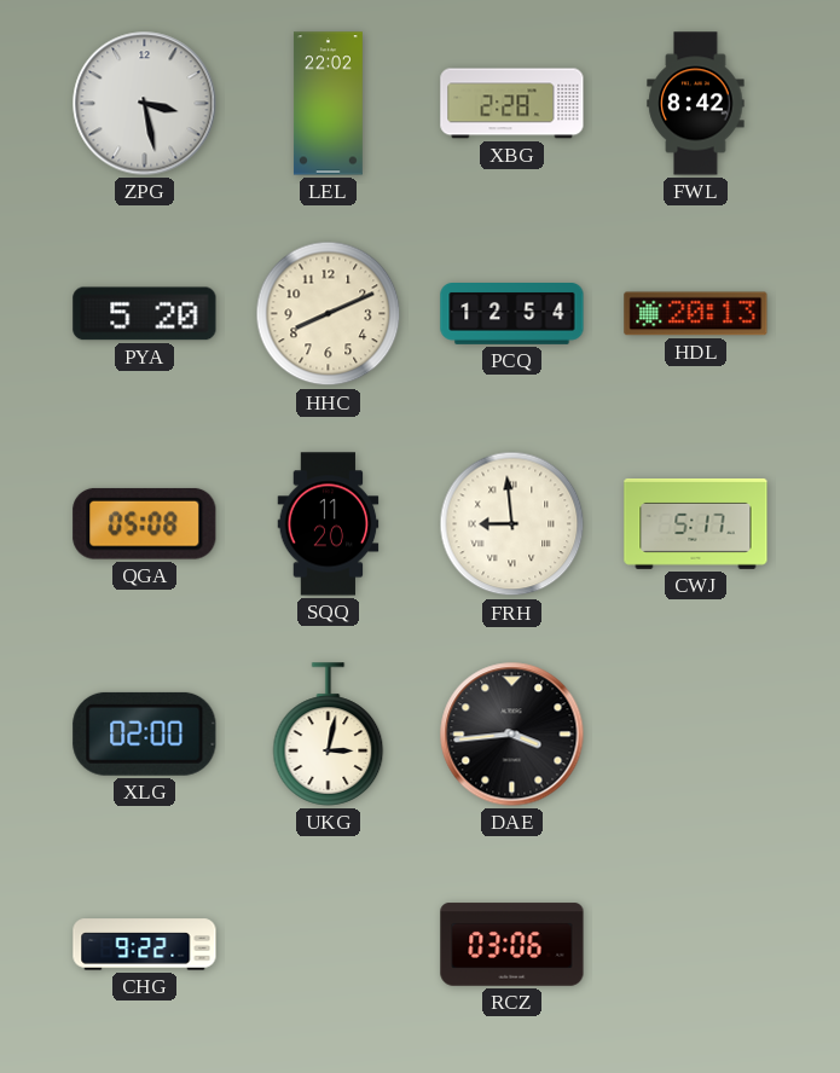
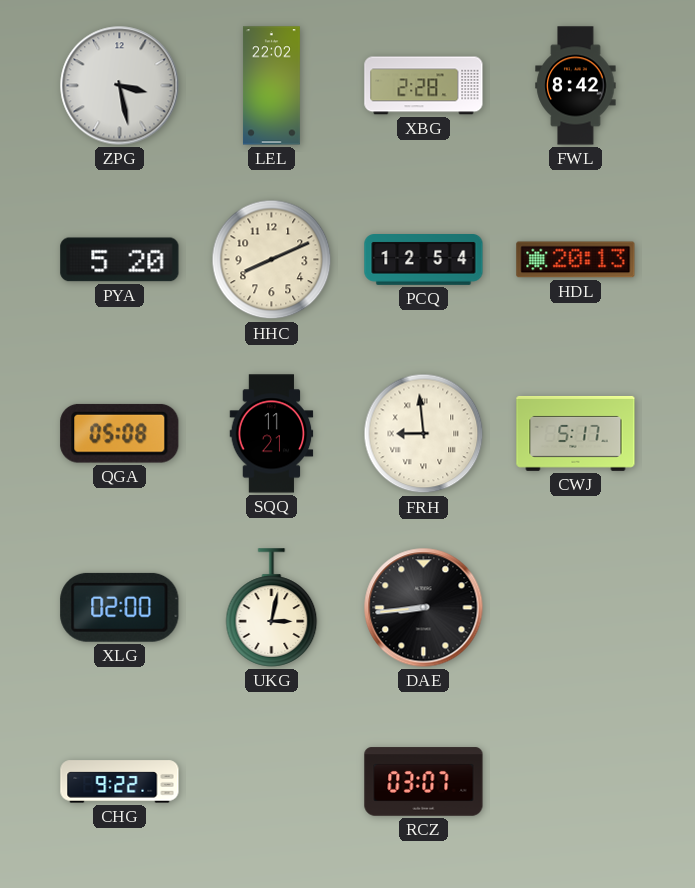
SQQ: 11:20 -> 11:21 (272, 434)
DAE: 3:44 -> 8:44 (424, 608)
RCZ: 03:06 -> 03:07 (424, 782)
